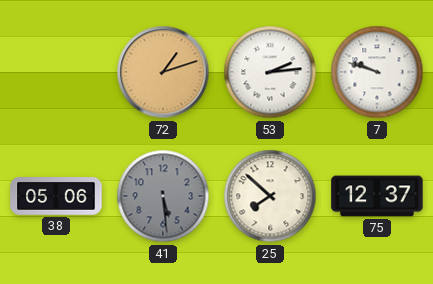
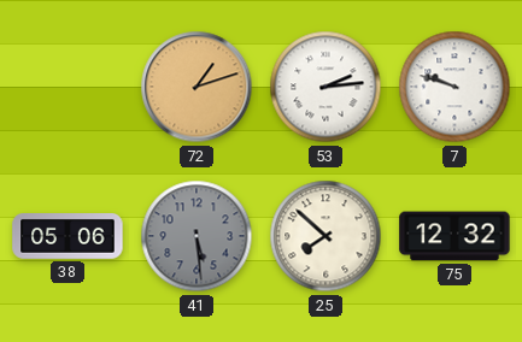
75: 12:37 -> 12:32 (454, 236)
